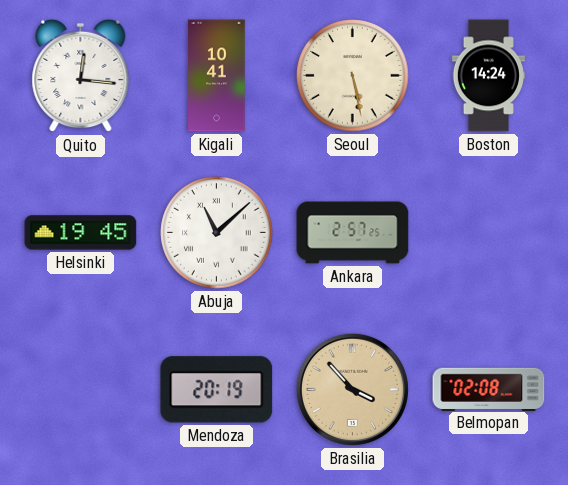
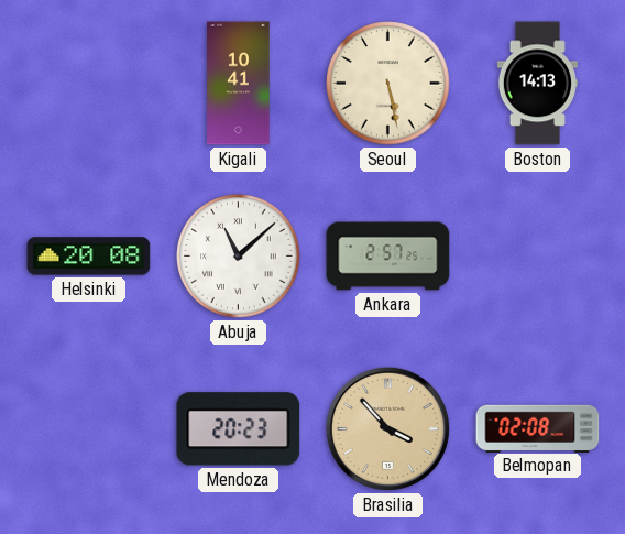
Quito: 12:16 -> none (81, 76)
Boston: 14:24 -> 14:13 (537, 84)
Helsinki: 19:45 -> 20:08 (89, 257)
Mendoza: 20:19 -> 20:23 (239, 429)
